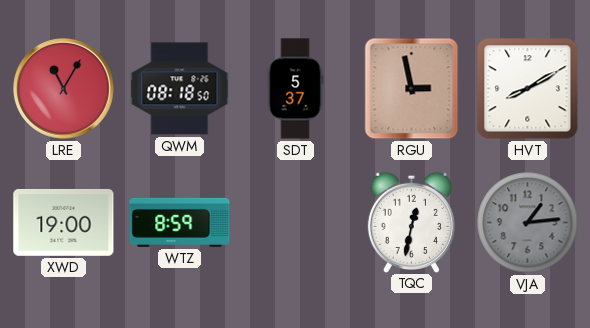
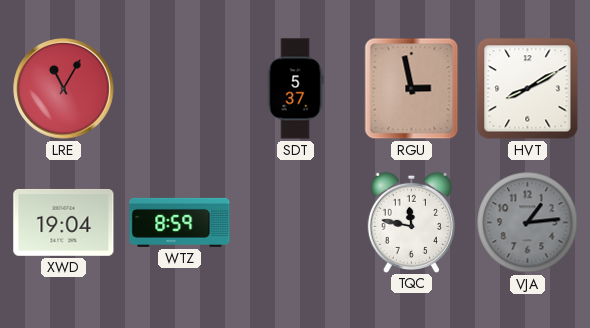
QWM: 08:18 -> none (180, 89)
XWD: 19:00 -> 19:04 (64, 222)
TQC: 12:32 -> 11:47 (411, 222)
